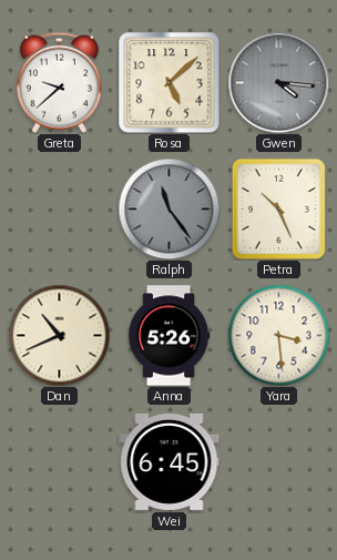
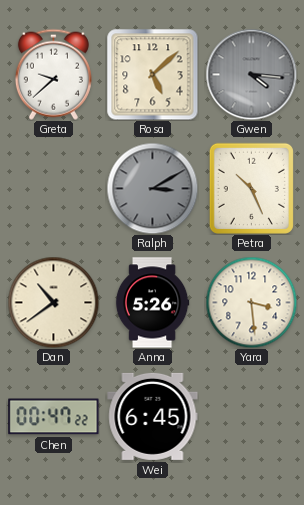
Ralph: 11:24 -> 3:10 (152, 188)
Dan: 10:41 -> 10:39 (53, 302)
Chen: none -> 00:47 (54, 417)
